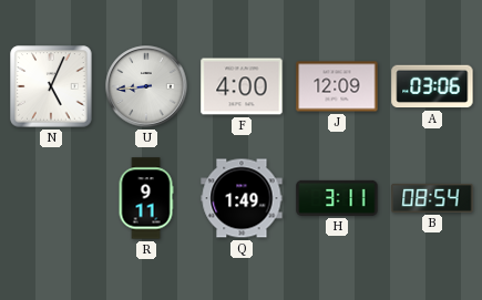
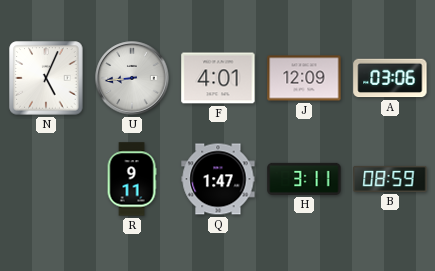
F: 4:00 -> 4:01 (218, 78)
Q: 1:49 -> 1:47 (218, 179)
B: 08:54 -> 08:59 (390, 179)
